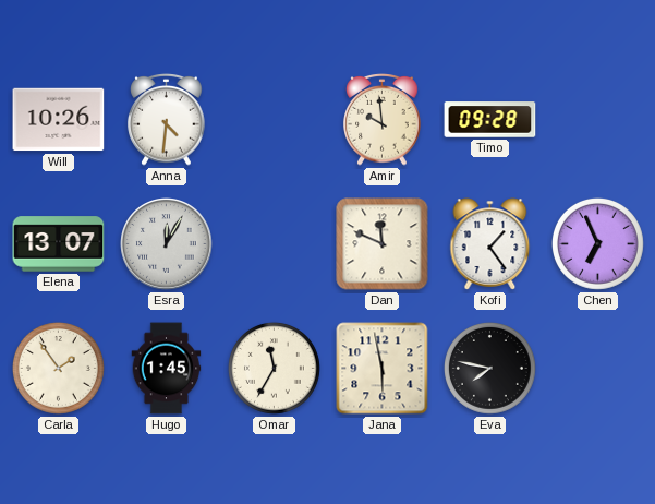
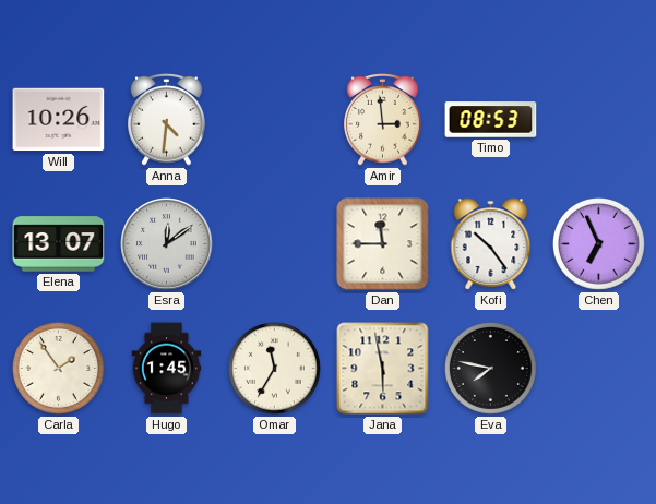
Amir: 9:59 -> 2:59 (383, 120)
Timo: 09:28 -> 08:53 (491, 120)
Esra: 12:05 -> 12:09 (167, 244)
Dan: 11:49 -> 11:45 (383, 244)
Kofi: 1:24 -> 10:24 (491, 244)
